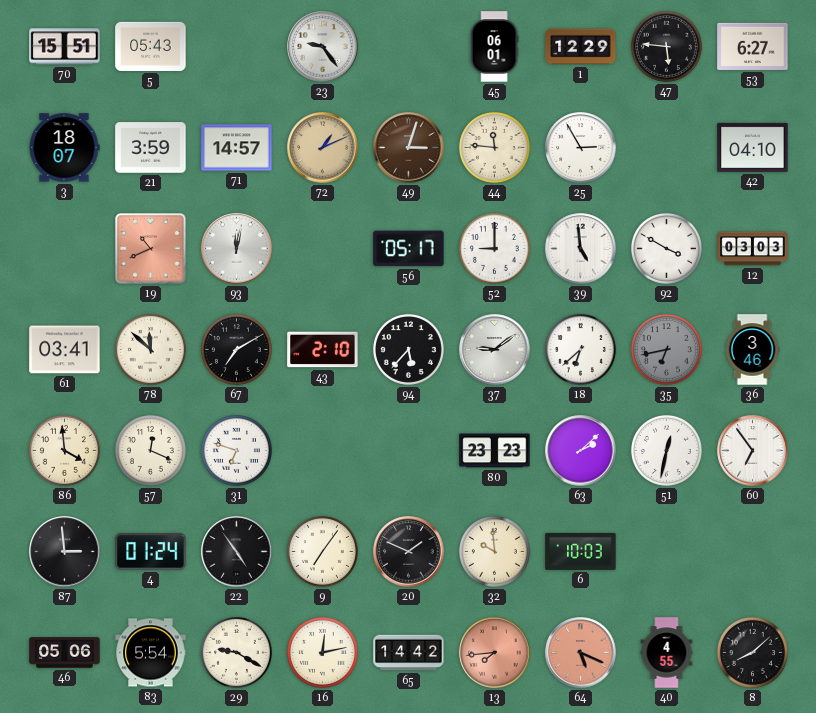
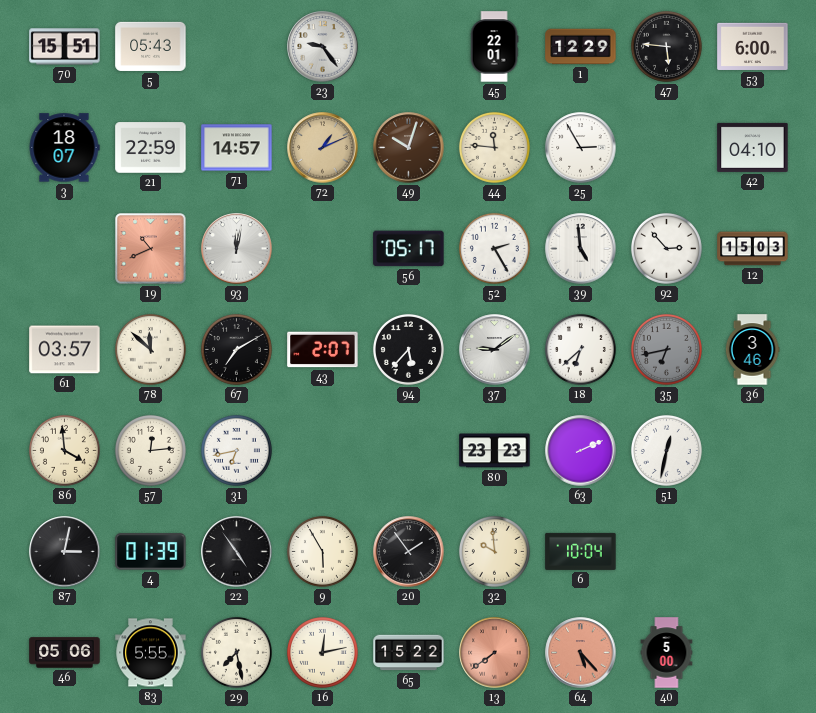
45: 06:01 -> 22:01 (494, 47)
53: 6:27 -> 6:00 (753, 46)
21: 3:59 -> 22:59 (151, 148)
49: 3:03 -> 10:03 (409, 148)
52: 9:00 -> 2:25 (494, 248)
92: 3:50 -> 2:53 (666, 248)
12: 03:03 -> 15:03 (753, 249)
61: 03:41 -> 03:57 (65, 350)
43: 2:10 -> 2:07 (323, 350)
57: 12:19 -> 12:14 (150, 450)
31: 6:48 -> 6:43 (236, 450)
63: 2:08 -> 2:11 (581, 451)
60: 6:54 -> none (753, 451)
87: 2:59 -> 3:02 (65, 552)
4: 01:24 -> 01:39 (151, 552)
9: 7:06 -> 5:55 (322, 551)
20: 1:49 -> 1:54 (409, 552)
6: 10:03 -> 10:04 (581, 551)
83: 5:54 -> 5:55 (151, 653)
29: 9:20 -> 7:28 (236, 652)
65: 14:42 -> 15:22 (409, 653)
13: 7:44 -> 7:39 (495, 653)
64: 5:19 -> 5:23 (581, 653)
40: 4:55 -> 5:00 (667, 653)
8: 8:08 -> none (752, 652)
